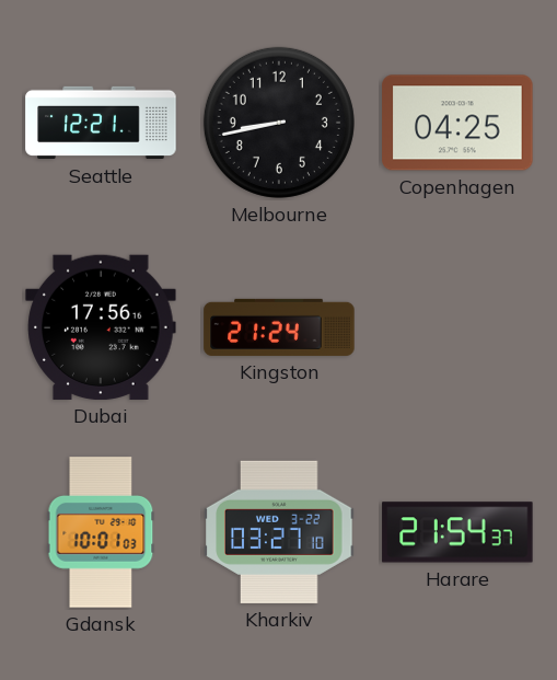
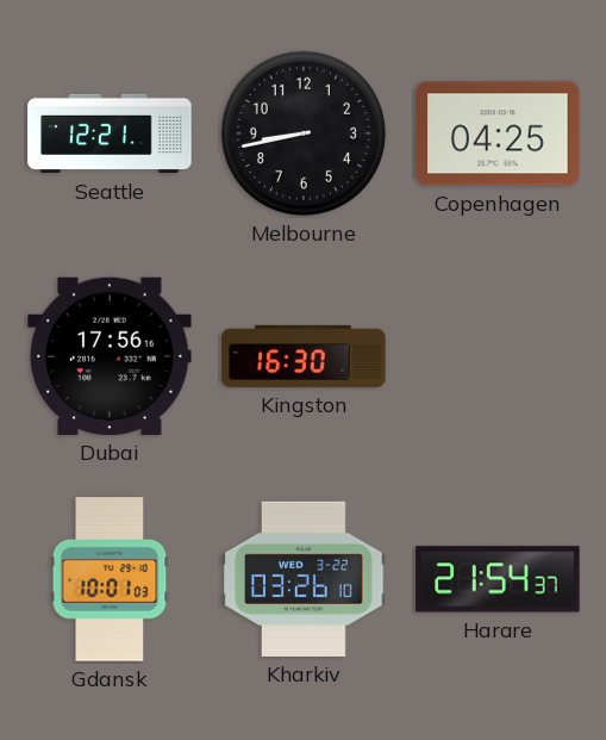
Kingston: 21:24 -> 16:30 (304, 356)
Kharkiv: 03:27 -> 03:26 (304, 579)
